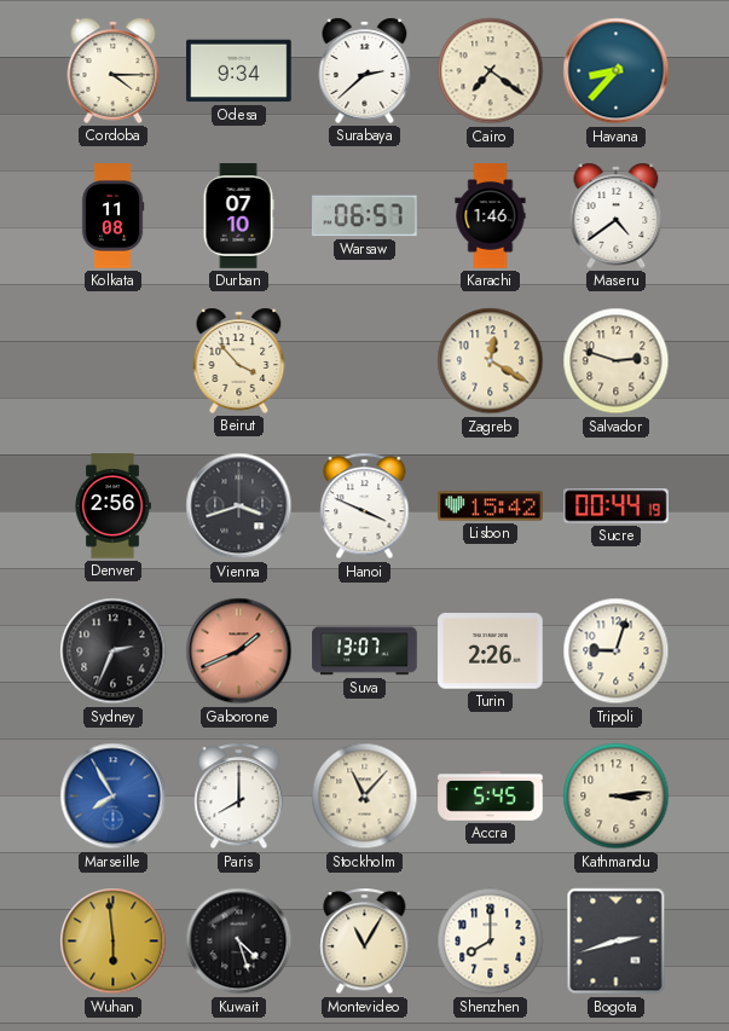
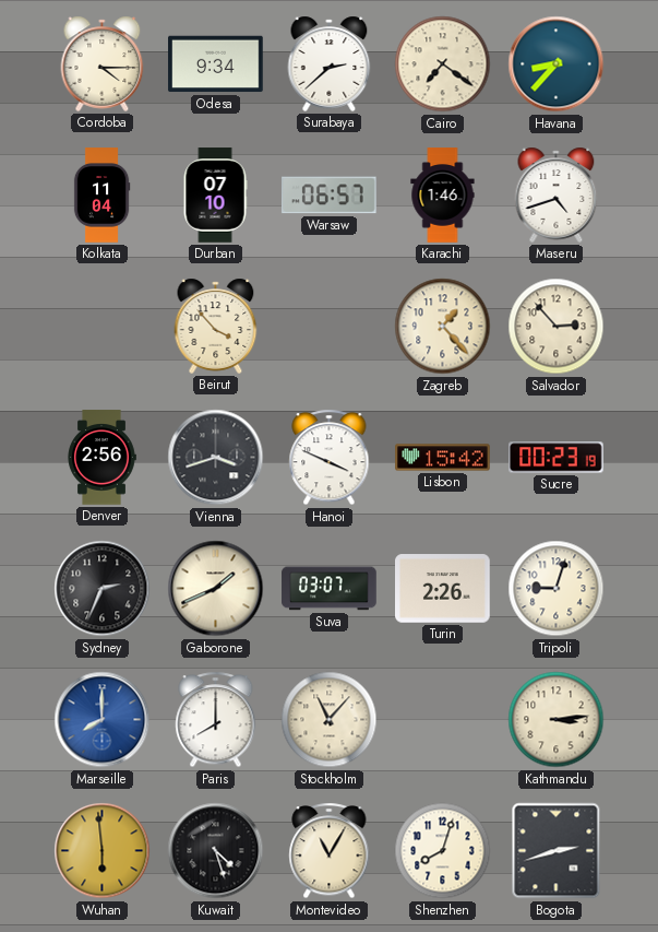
Kolkata: 11:08 -> 11:04 (101, 196)
Maseru: 4:39 -> 4:42 (557, 194)
Zagreb: 12:20 -> 1:23 (443, 327)
Salvador: 2:48 -> 2:53 (557, 327)
Sucre: 00:44 -> 00:23 (557, 458)
Gaborone dial: salmon -> cream (216, 589)
Suva: 13:07 -> 03:07 (330, 589)
Marseille: 7:55 -> 8:00 (103, 720)
Accra: 5:45 -> none (491, 797)
Shenzhen: 8:00 -> 8:03 (443, 851)
